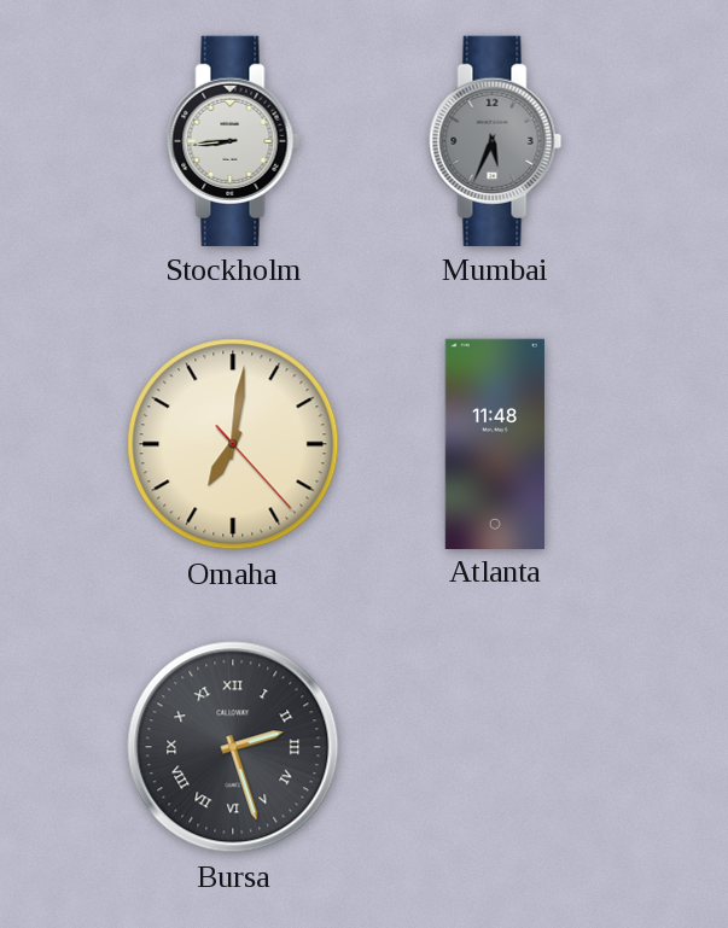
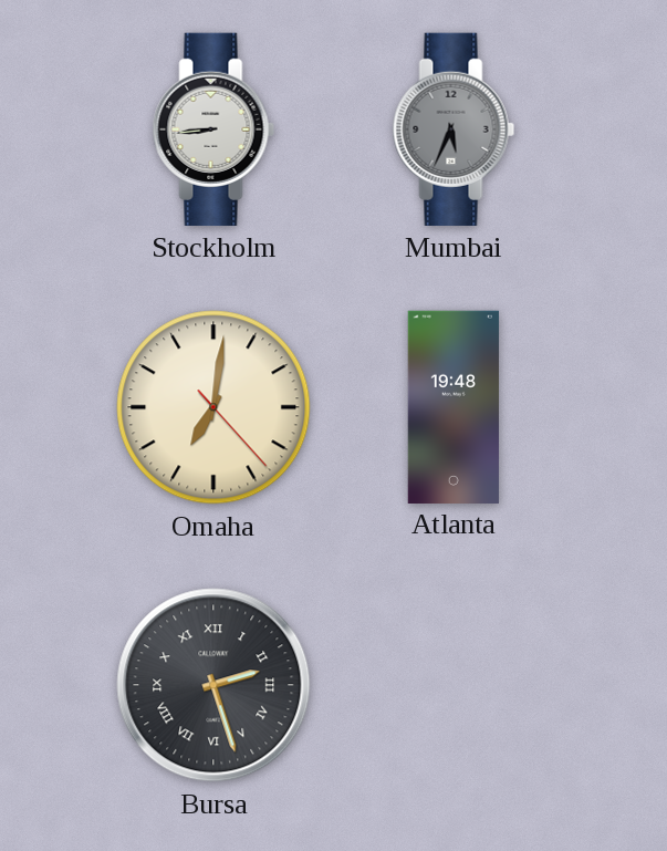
Atlanta: 11:48 -> 19:48 (454, 406)
